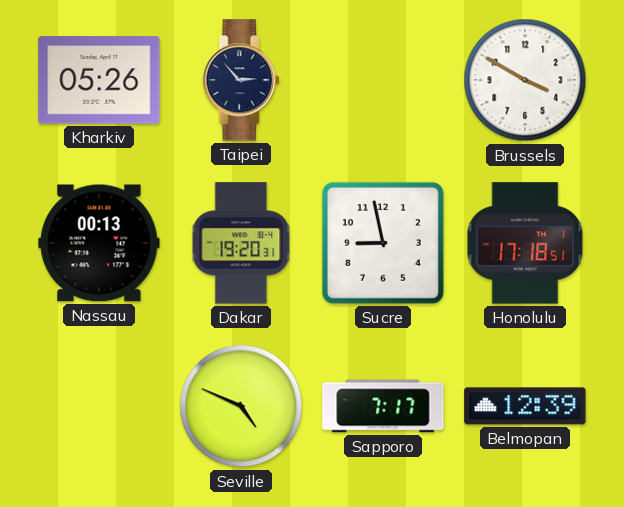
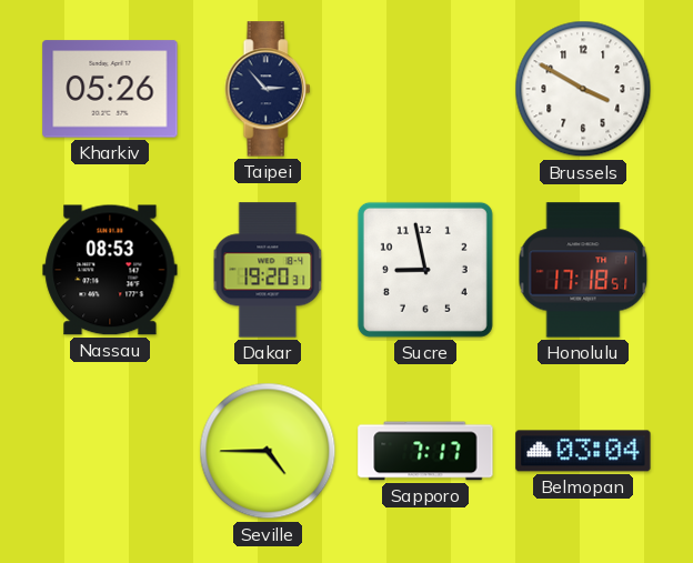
Nassau: 00:13 -> 08:53 (110, 270)
Seville: 4:49 -> 4:45 (268, 451)
Belmopan: 12:39 -> 03:04 (583, 451)
